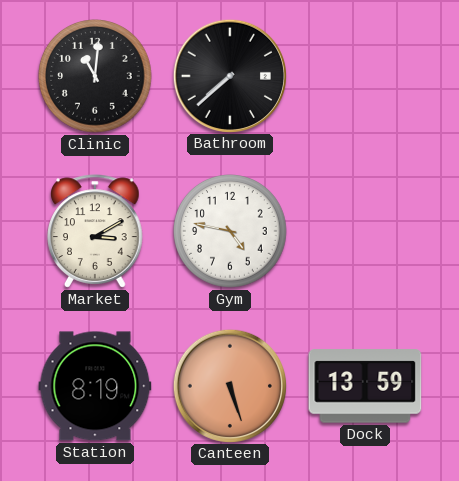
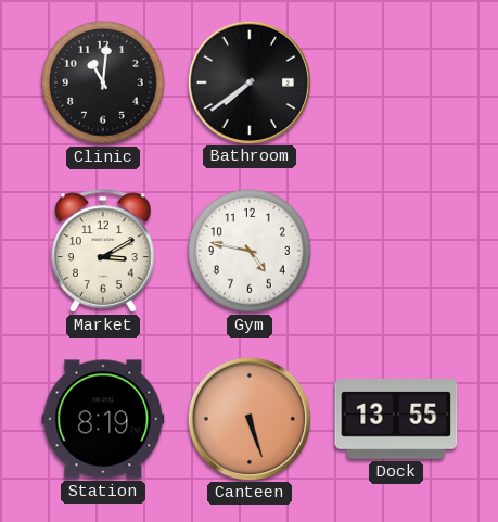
Bathroom: 7:38 -> 7:39 (248, 81)
Dock: 13:59 -> 13:55 (396, 419)
